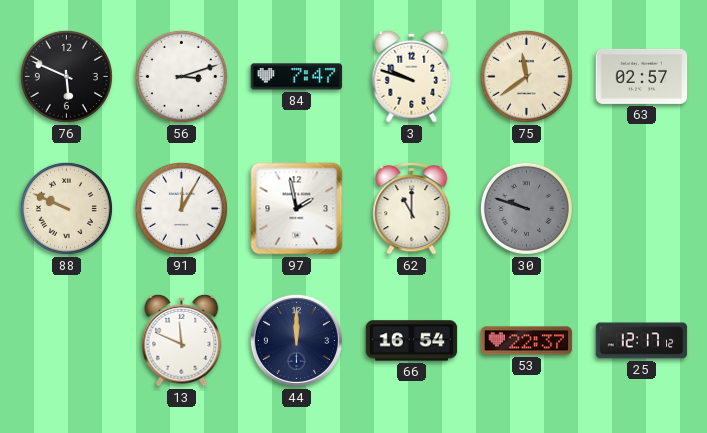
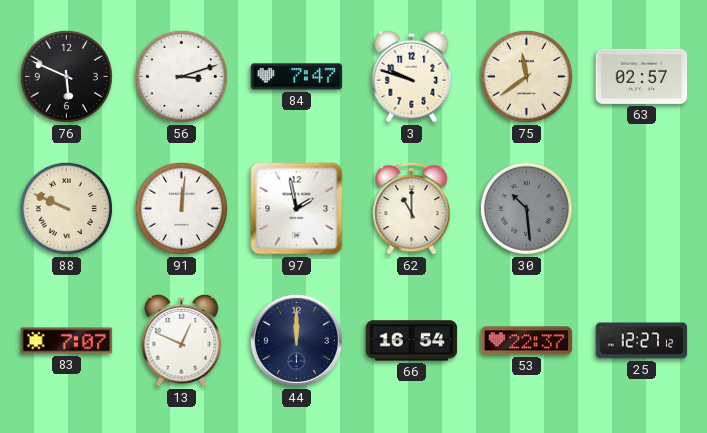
91: 12:05 -> 12:01 (181, 208)
30: 9:48 -> 10:29 (526, 208)
83: none -> 7:07 (67, 341)
13: 11:49 -> 12:49 (182, 340)
25: 12:17 -> 12:27 (642, 341)
